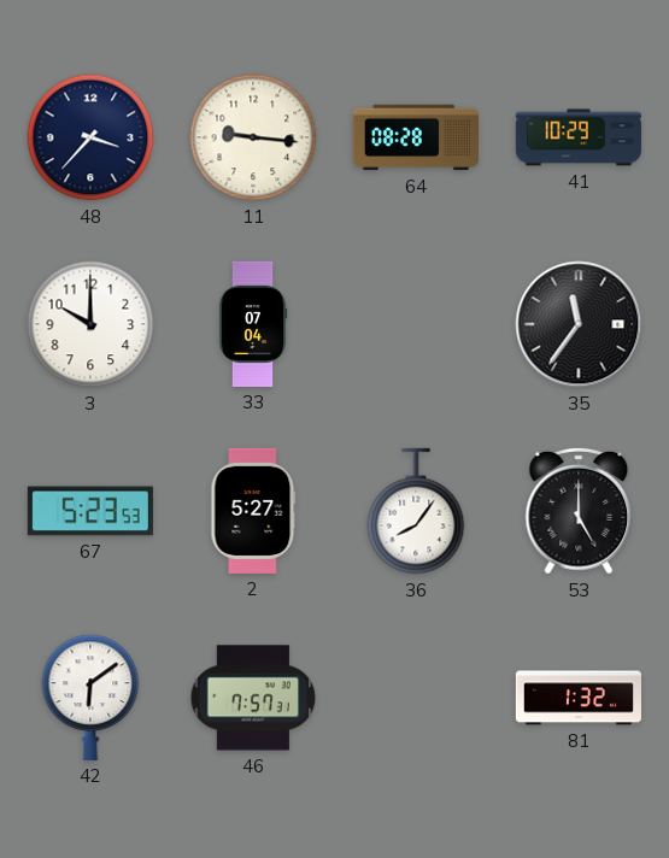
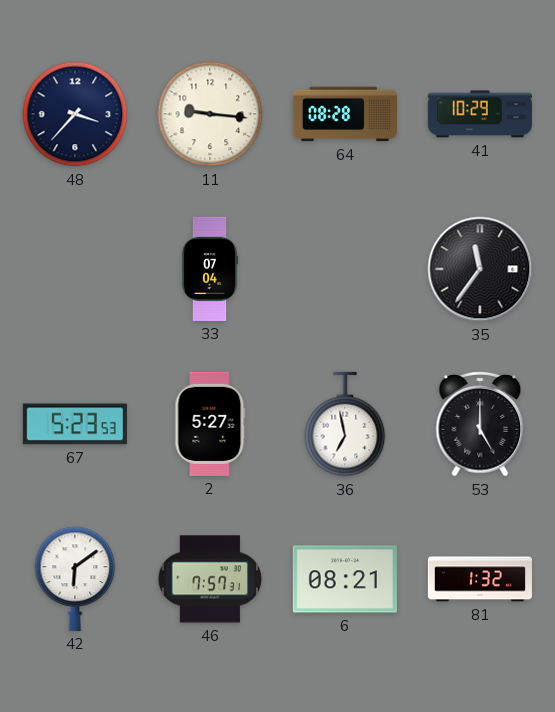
3: 10:00 -> none (90, 324)
36: 8:06 -> 6:58 (345, 424)
6: none -> 08:21 (345, 579)
